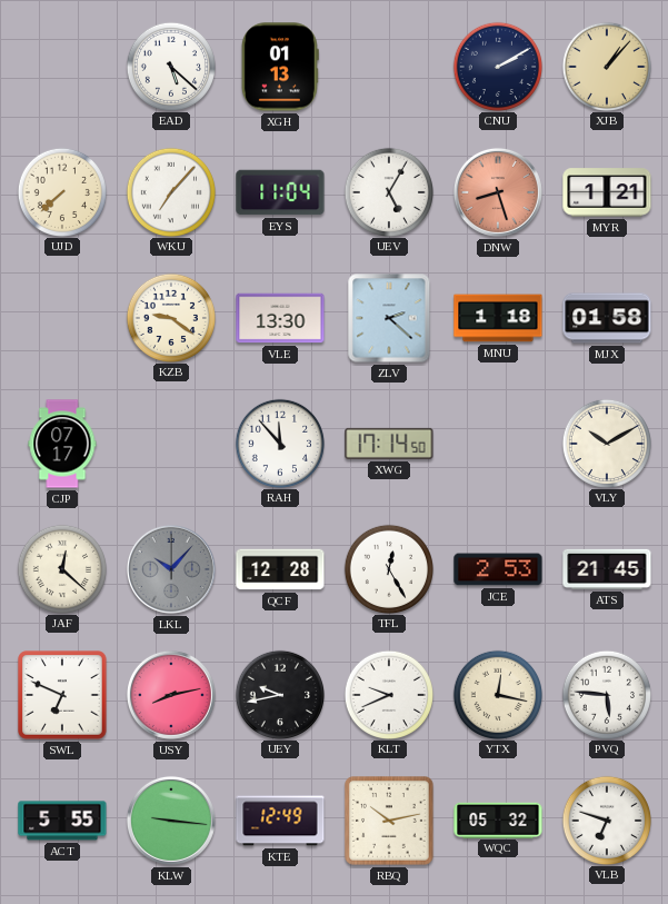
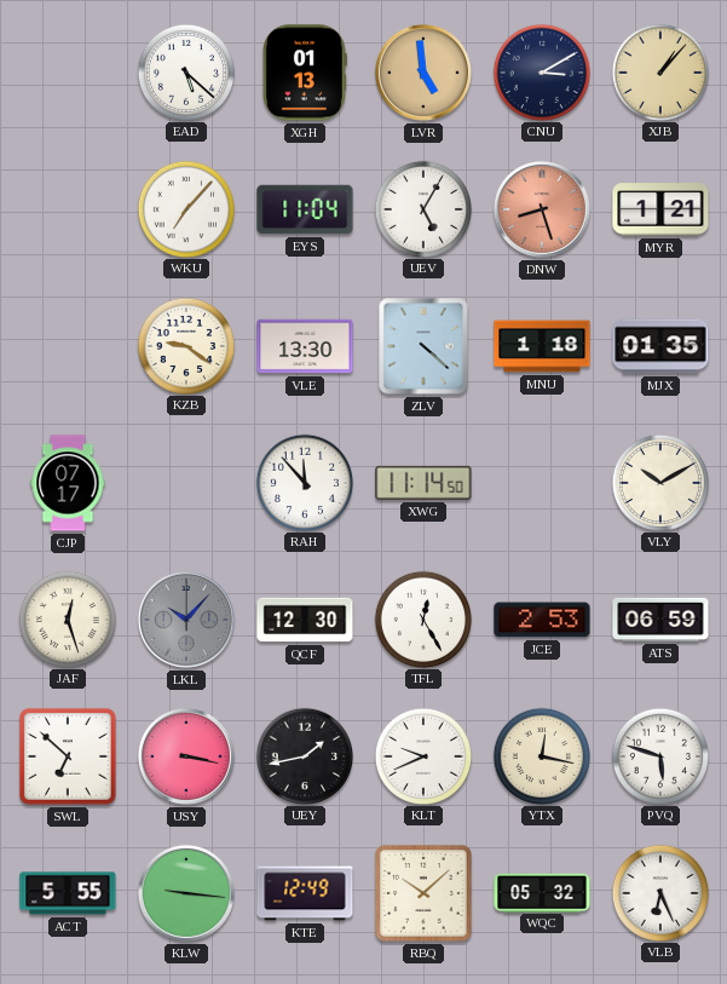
LVR: none -> 4:59 (423, 73)
CNU: 2:10 -> 3:10 (541, 71)
UJD: 7:38 -> none (61, 191)
ZLV: 2:22 -> 4:22 (423, 346)
MJX: 01:58 -> 01:35 (660, 346)
XWG: 17:14 -> 11:14 (423, 483)
JAF: 12:22 -> 12:27 (67, 618)
QCF: 12:28 -> 12:30 (305, 620)
ATS: 21:45 -> 06:59 (660, 620)
SWL: 6:49 -> 6:52 (68, 756)
USY: 8:13 -> 3:17 (186, 756)
UEY: 9:43 -> 1:43 (304, 755)
PVQ: 5:46 -> 5:48 (659, 755)
RBQ: 10:13 -> 10:08 (423, 893)
VLB: 6:48 -> 6:26 (659, 892)
